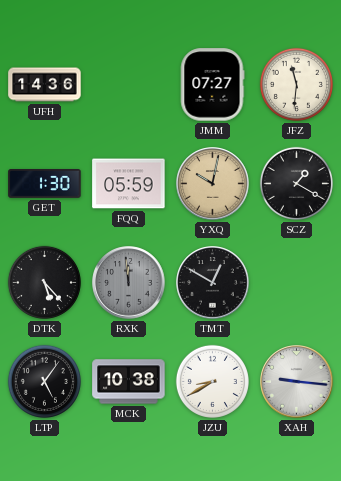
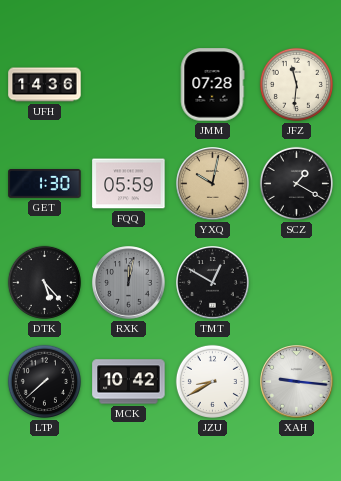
JMM: 07:27 -> 07:28 (212, 85)
RXK: 11:59 -> 12:02 (129, 283)
LTP: 5:06 -> 7:38 (44, 381)
MCK: 10:38 -> 10:42 (129, 382)
